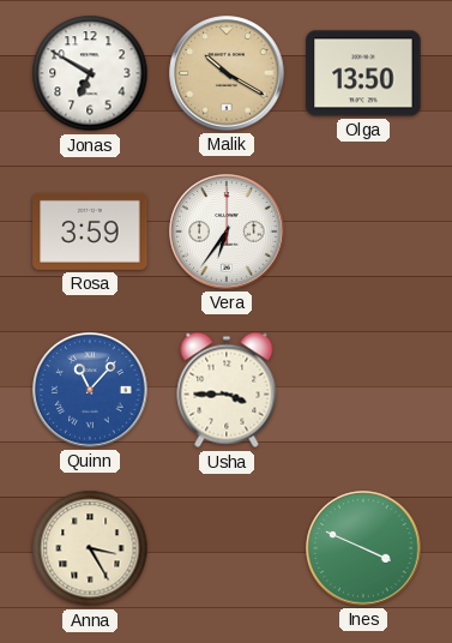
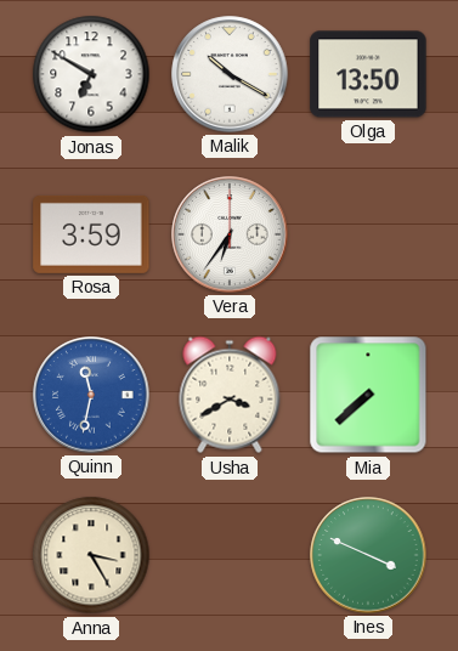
Malik dial: champagne -> white (230, 74)
Quinn: 11:07 -> 11:32 (91, 395)
Usha: 3:45 -> 3:40 (230, 395)
Mia: none -> 7:38 (368, 395)
